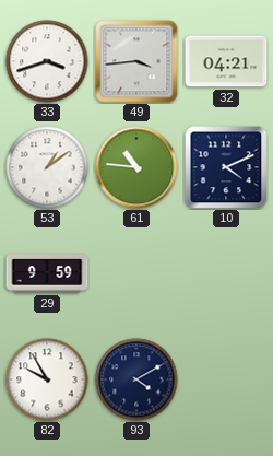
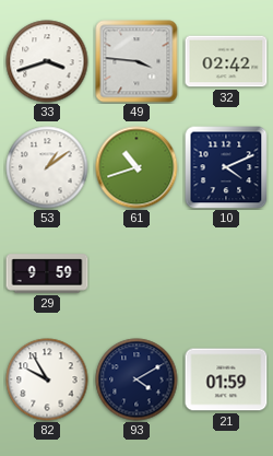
49: 3:44 -> 3:46 (136, 61)
32: 04:21 -> 02:42 (226, 61)
61: 10:46 -> 10:42 (136, 167)
21: none -> 01:59 (226, 379)
